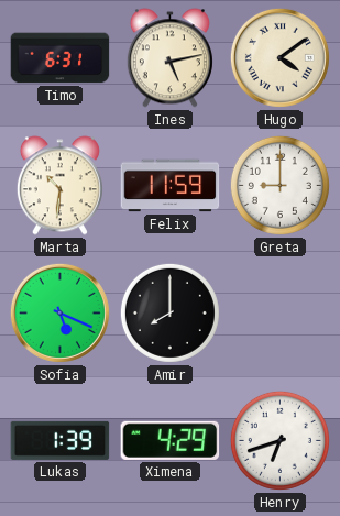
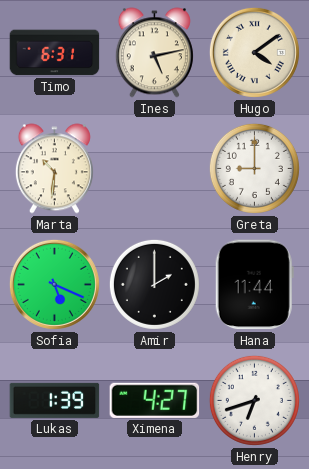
Felix: 11:59 -> none (171, 186)
Amir: 8:00 -> 2:00 (154, 284)
Hana: none -> 11:44 (254, 285)
Ximena: 4:29 -> 4:27 (155, 400)
